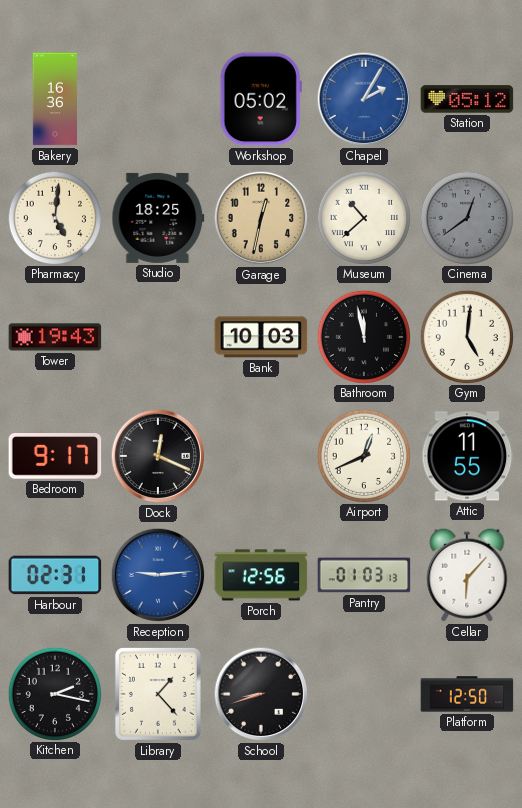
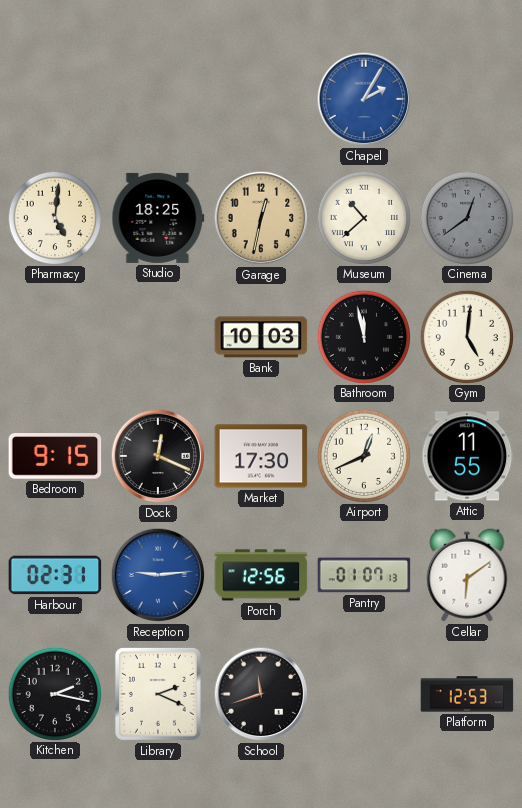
Bakery: 16:36 -> none (55, 99)
Workshop: 05:02 -> none (261, 99)
Station: 05:12 -> none (467, 99)
Tower: 19:43 -> none (55, 337)
Bedroom: 9:17 -> 9:15 (55, 456)
Market: none -> 17:30 (261, 456)
Pantry: 01:03 -> 01:07 (364, 575)
Cellar: 6:07 -> 6:09 (467, 575)
Library: 1:23 -> 2:19 (158, 694)
School: 8:42 -> 11:42 (261, 694)
Platform: 12:50 -> 12:53 (467, 694)
